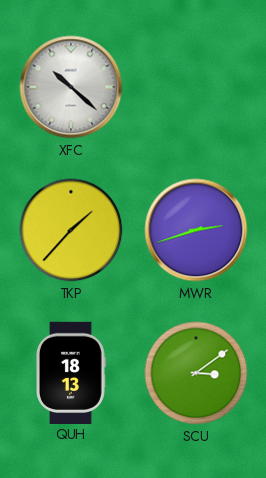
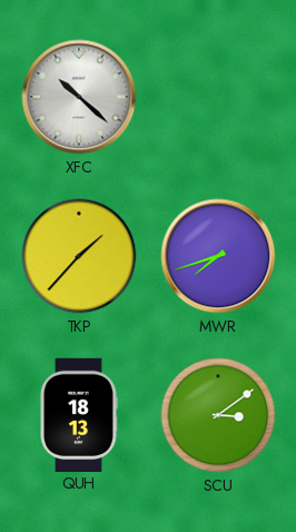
MWR: 2:42 -> 7:42 (218, 256)
